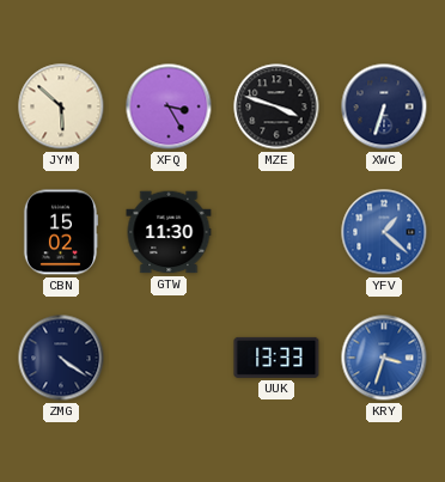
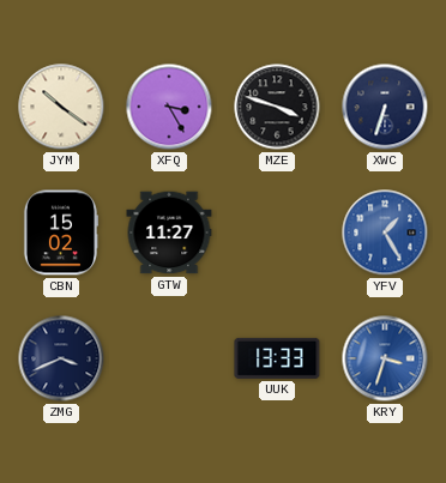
JYM: 5:52 -> 10:21 (61, 107)
GTW: 11:30 -> 11:27 (169, 233)
YFV: 1:22 -> 1:25 (385, 233)
ZMG: 4:21 -> 3:41 (61, 358)
